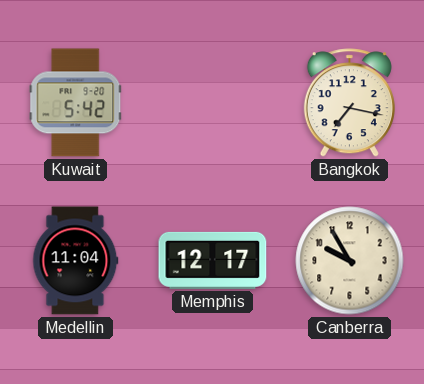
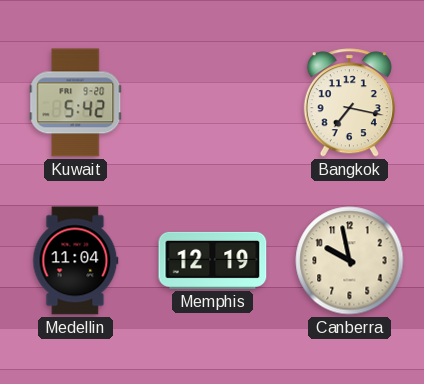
Memphis: 12:17 -> 12:19 (213, 260)
Canberra: 9:55 -> 9:58 (350, 261)
